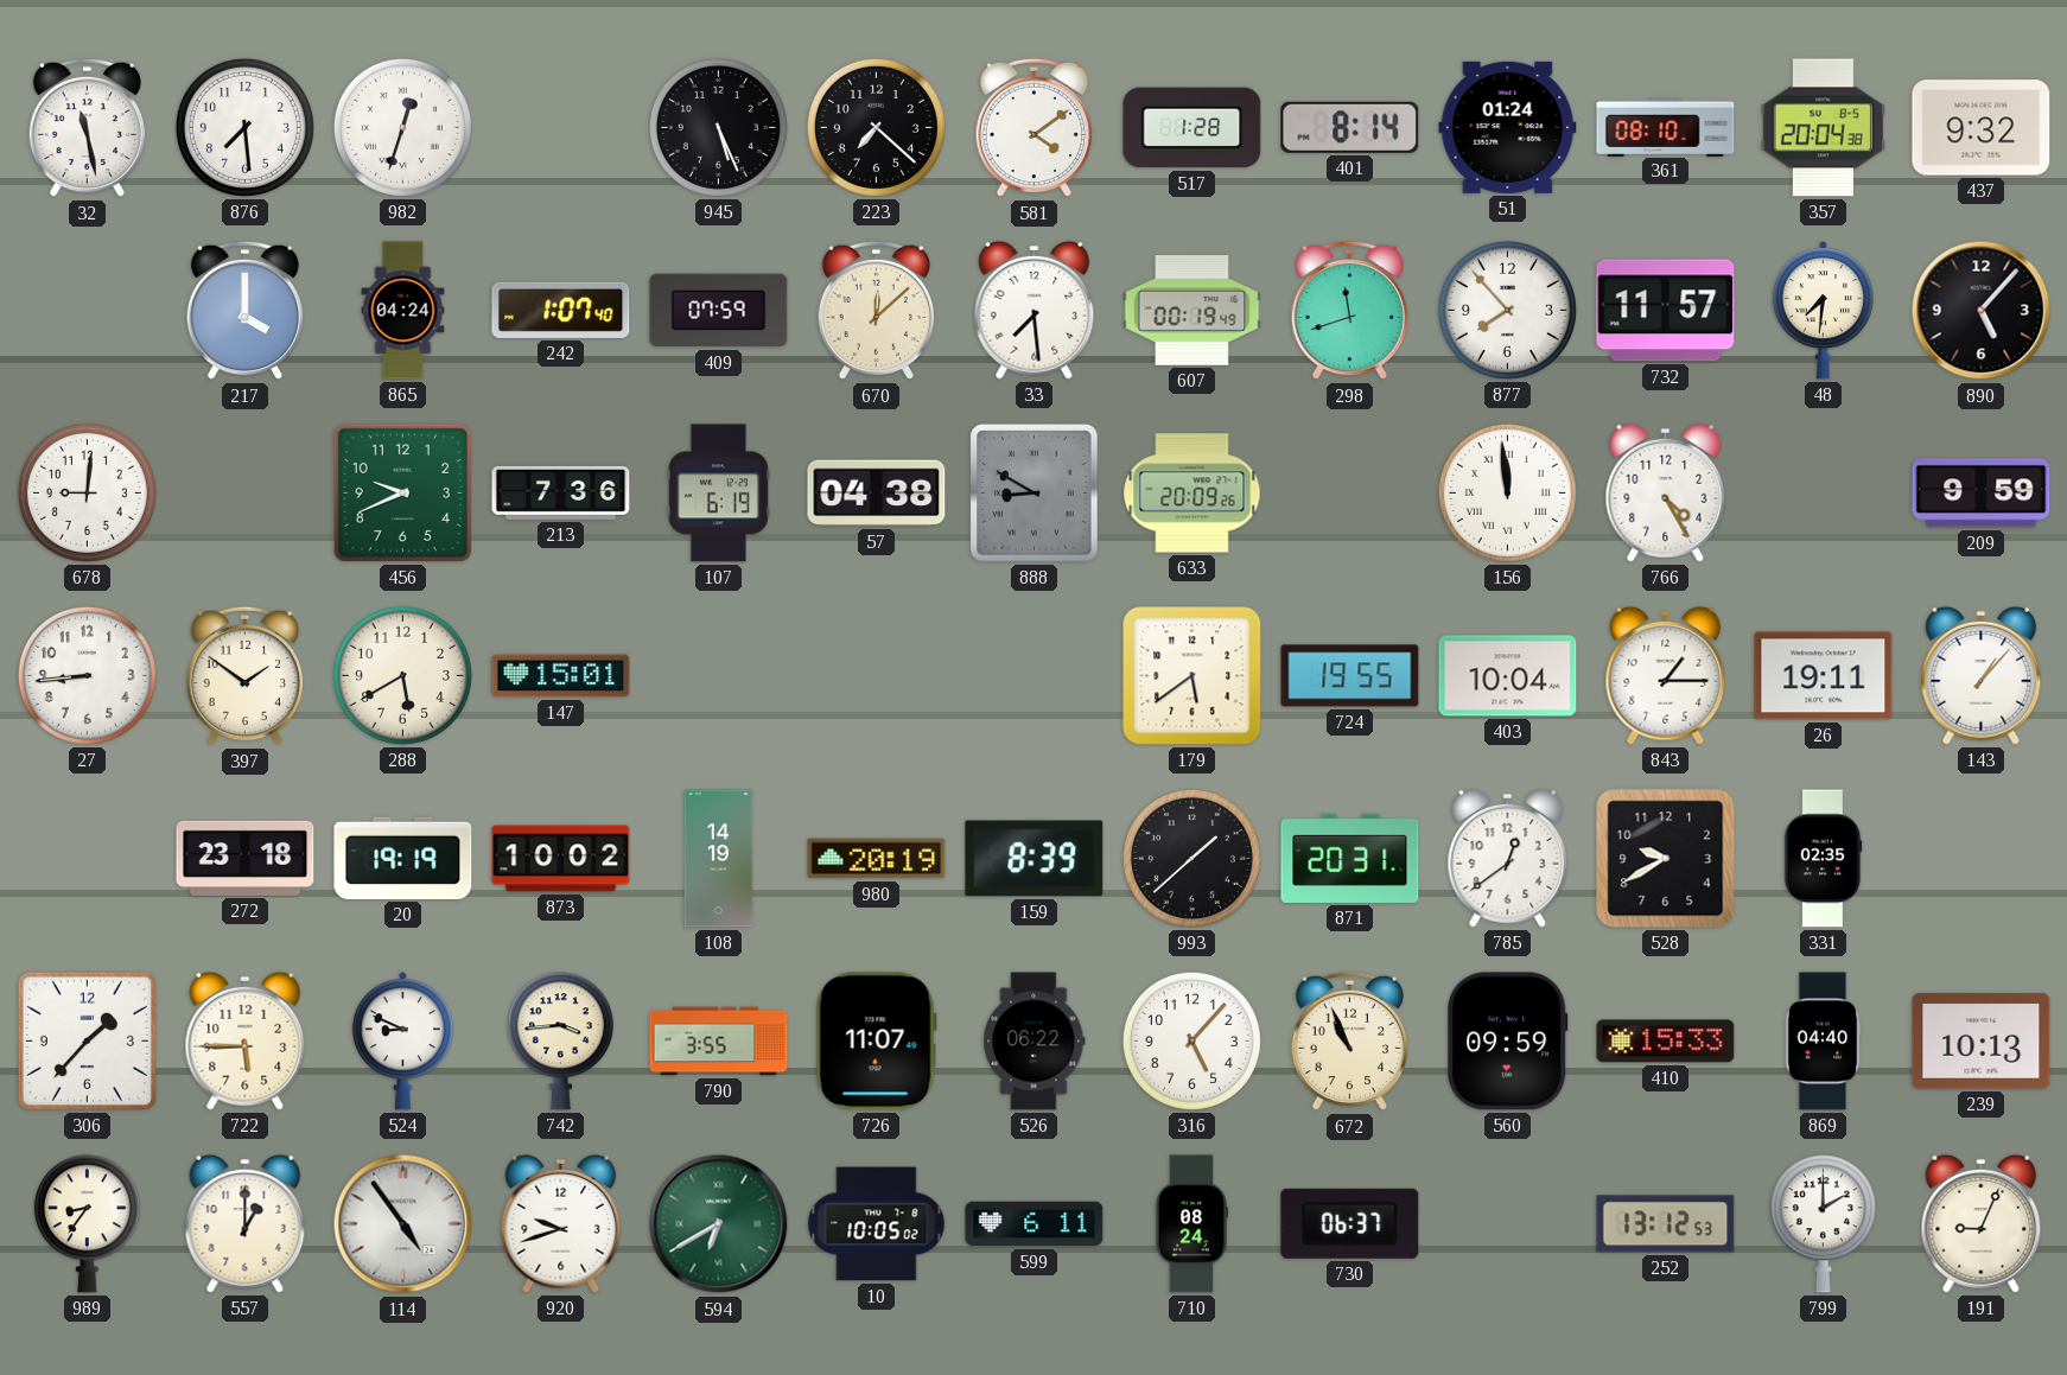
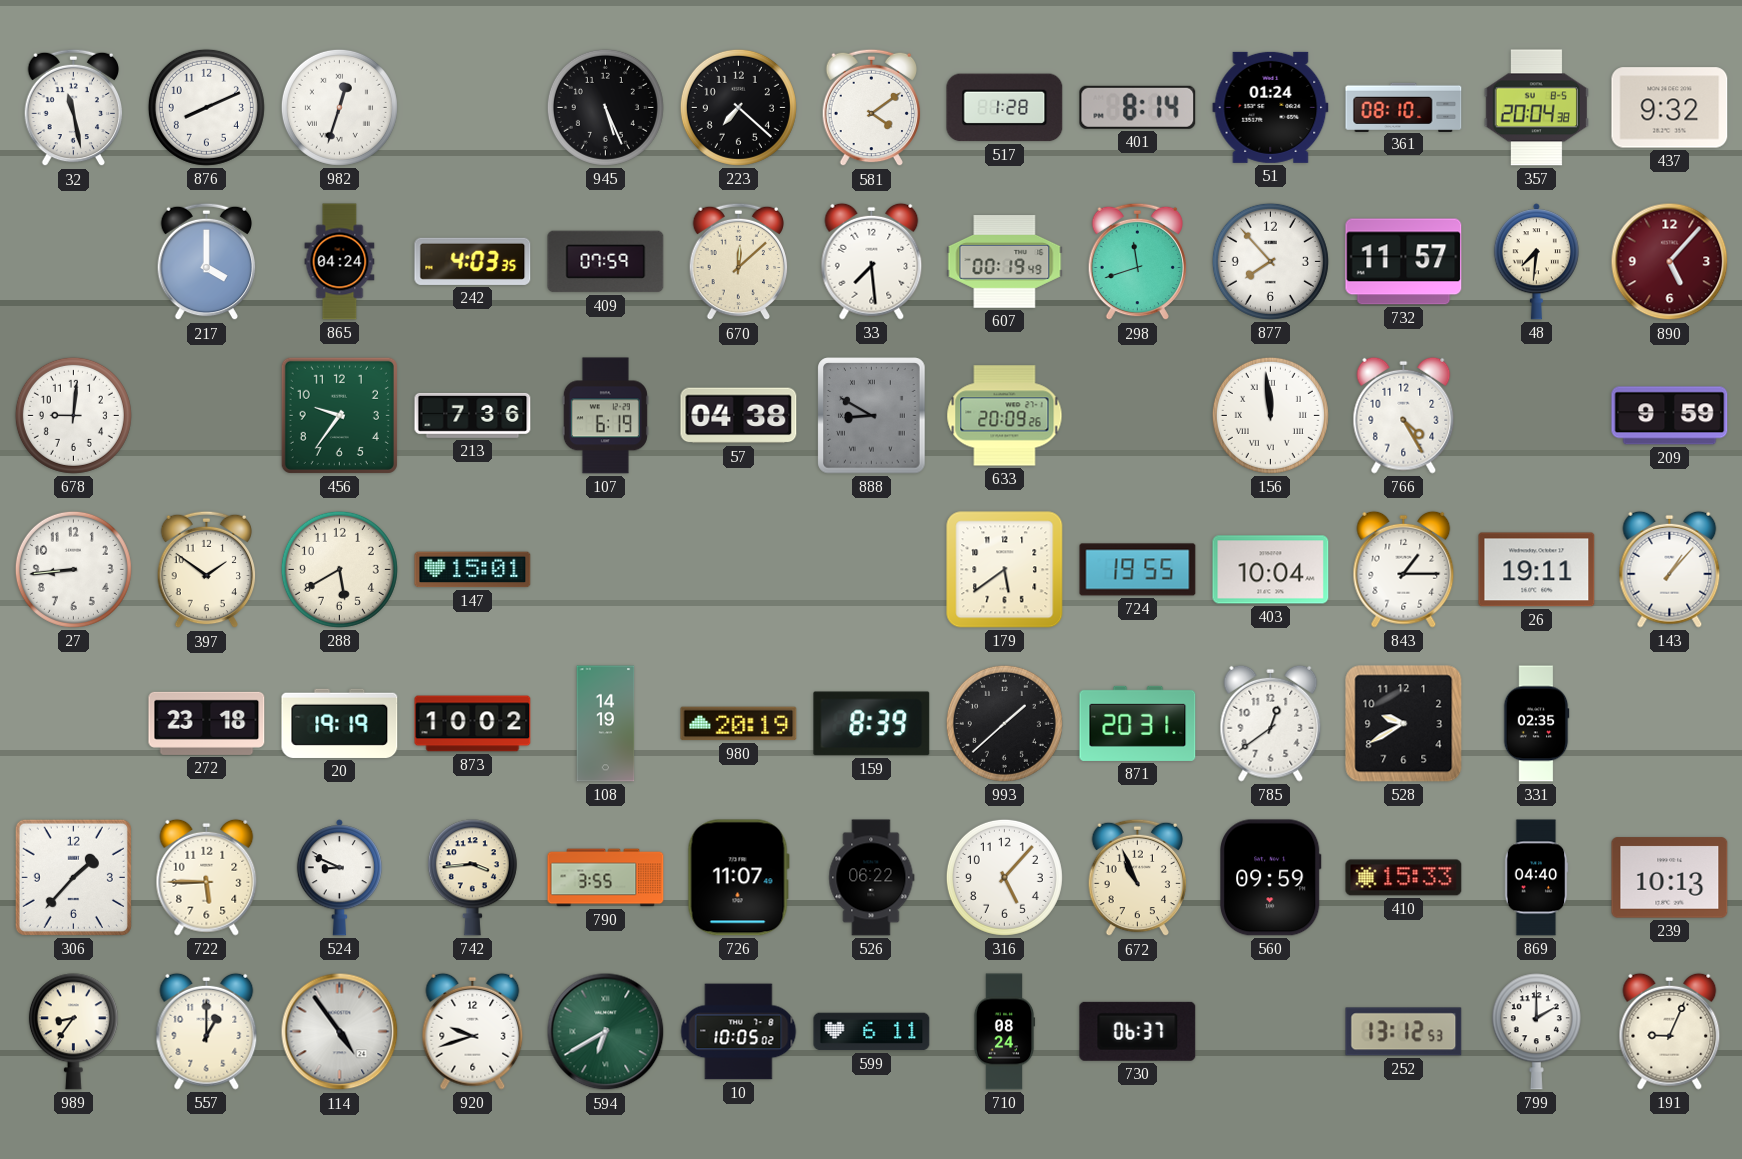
876: 7:29 -> 8:11 (206, 107)
242: 1:07 -> 4:03 (473, 261)
890 dial: black -> burgundy (1670, 262)
456: 9:41 -> 9:36 (339, 415)
